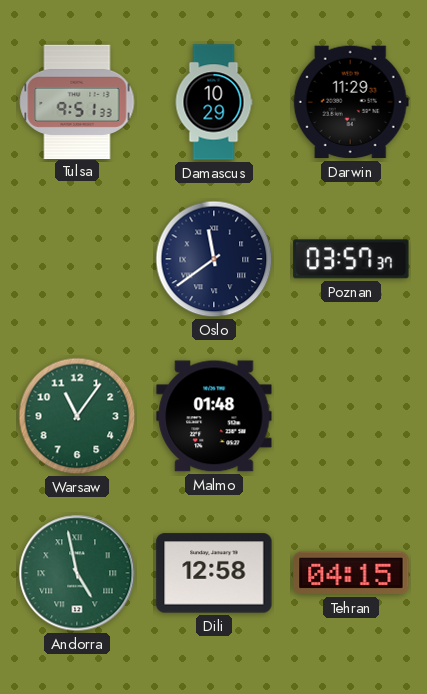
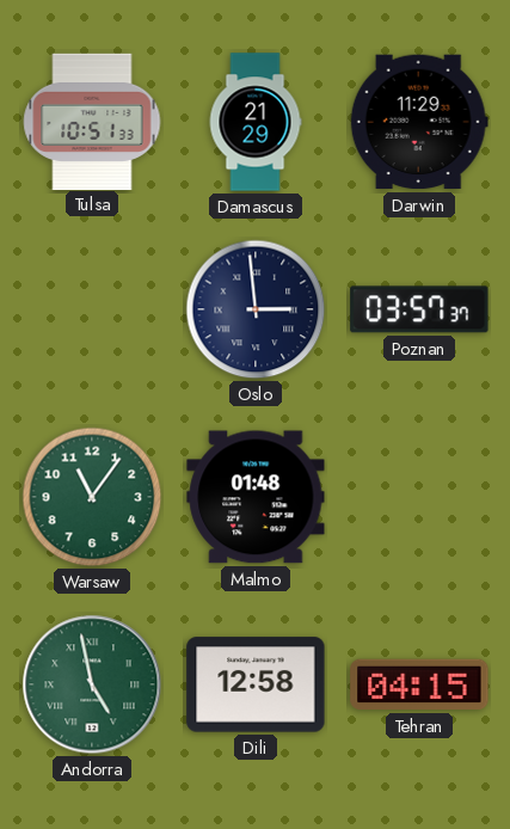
Tulsa: 9:51 -> 10:51 (92, 121)
Damascus: 10:29 -> 21:29 (256, 122)
Oslo: 11:39 -> 2:59 (256, 309)
